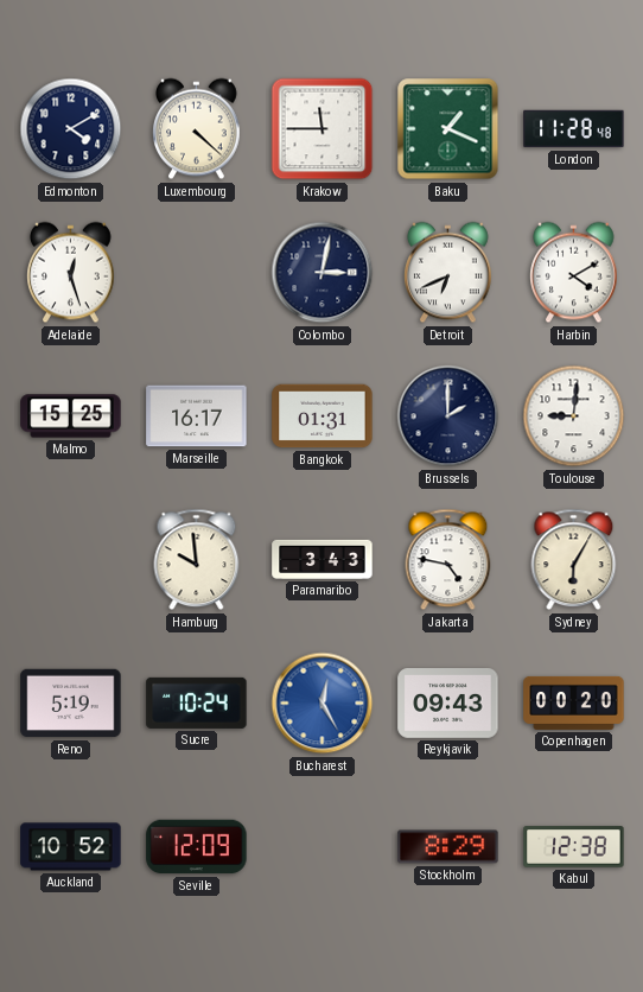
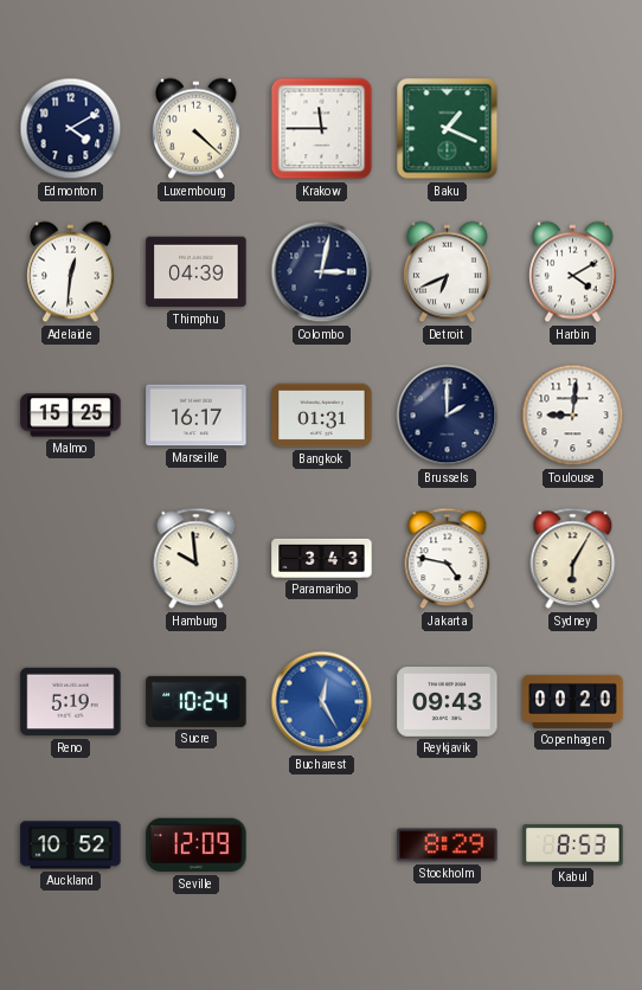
London: 11:28 -> none (574, 129)
Adelaide: 12:27 -> 12:31 (71, 272)
Thimphu: none -> 04:39 (197, 272)
Kabul: 12:38 -> 8:53 (573, 846)
